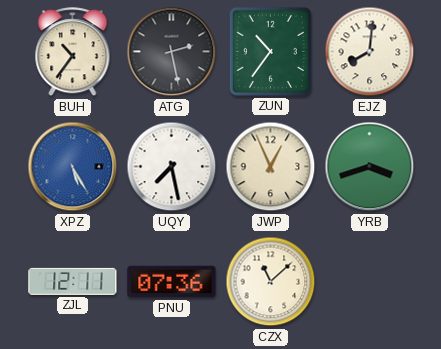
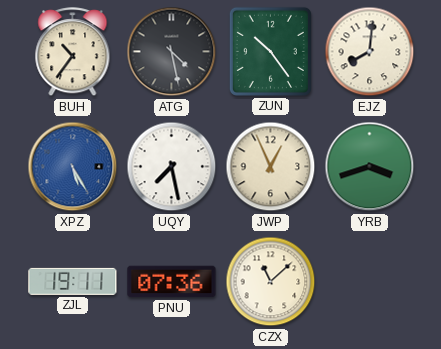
ATG: 2:28 -> 4:28 (172, 52)
ZUN: 10:36 -> 10:24 (270, 51)
ZJL: 12:11 -> 19:11 (73, 281)
